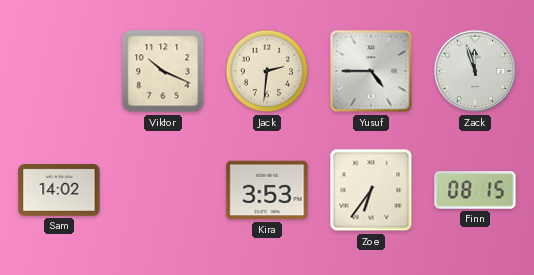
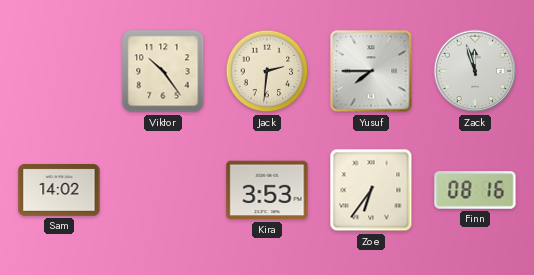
Viktor: 10:19 -> 10:24 (163, 71)
Yusuf: 4:45 -> 7:45 (371, 71)
Finn: 08:15 -> 08:16 (475, 190)
